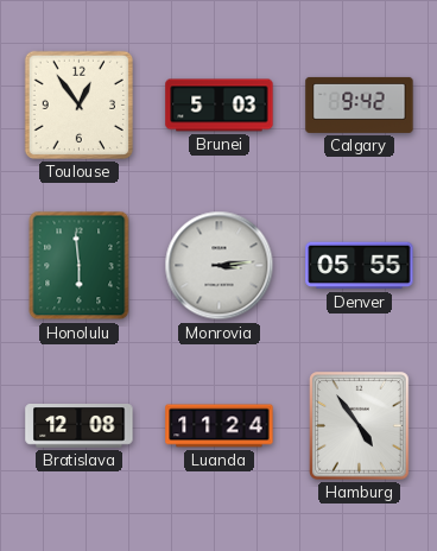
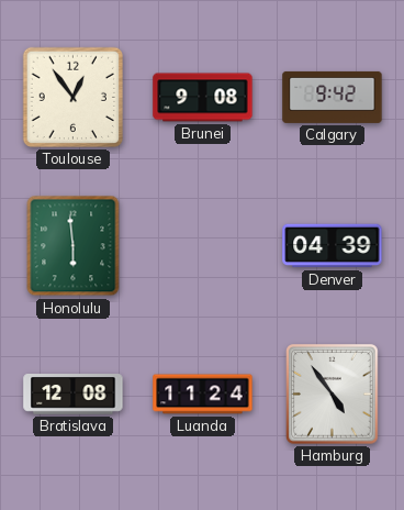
Brunei: 5:03 -> 9:08 (203, 98)
Monrovia: 3:14 -> none (220, 266)
Denver: 05:55 -> 04:39 (333, 246)
